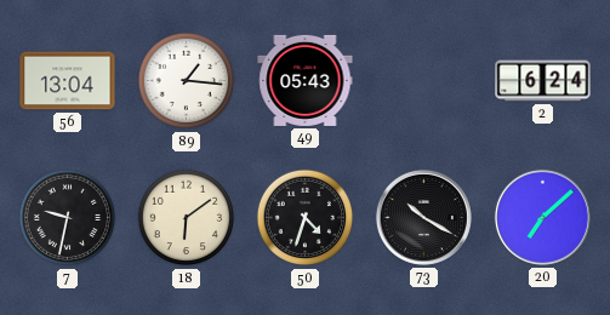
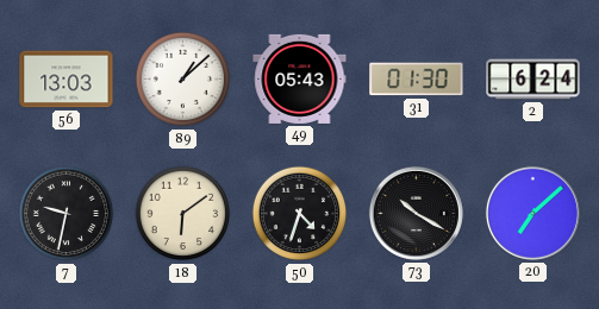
56: 13:04 -> 13:03 (67, 80)
89: 1:16 -> 1:08 (183, 80)
31: none -> 01:30 (417, 80)
